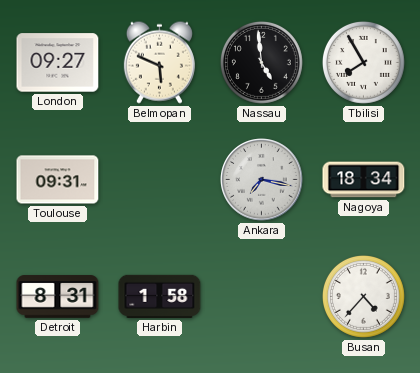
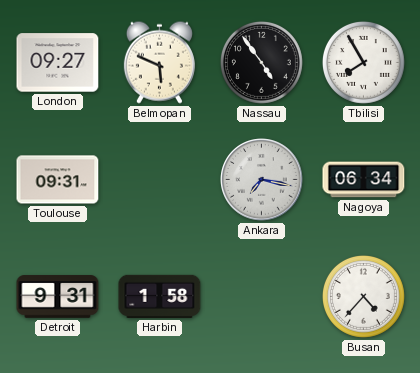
Nassau: 4:59 -> 4:54 (261, 62)
Nagoya: 18:34 -> 06:34 (364, 180)
Detroit: 8:31 -> 9:31 (58, 297)
